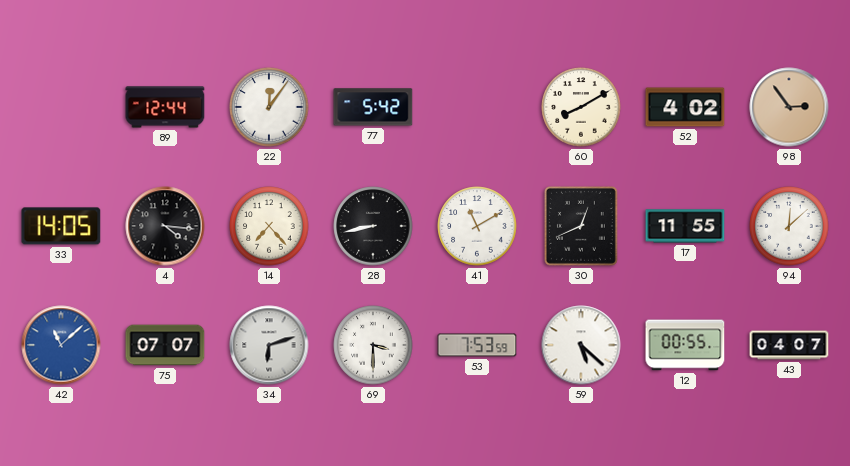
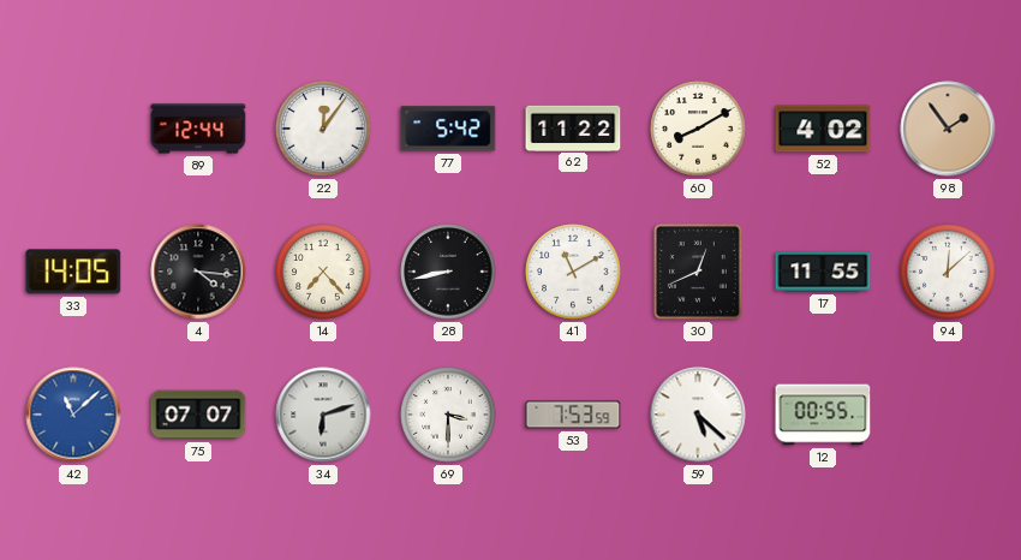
62: none -> 11:22 (573, 127)
98: 2:54 -> 1:54 (948, 129)
43: 04:07 -> none (789, 345)
